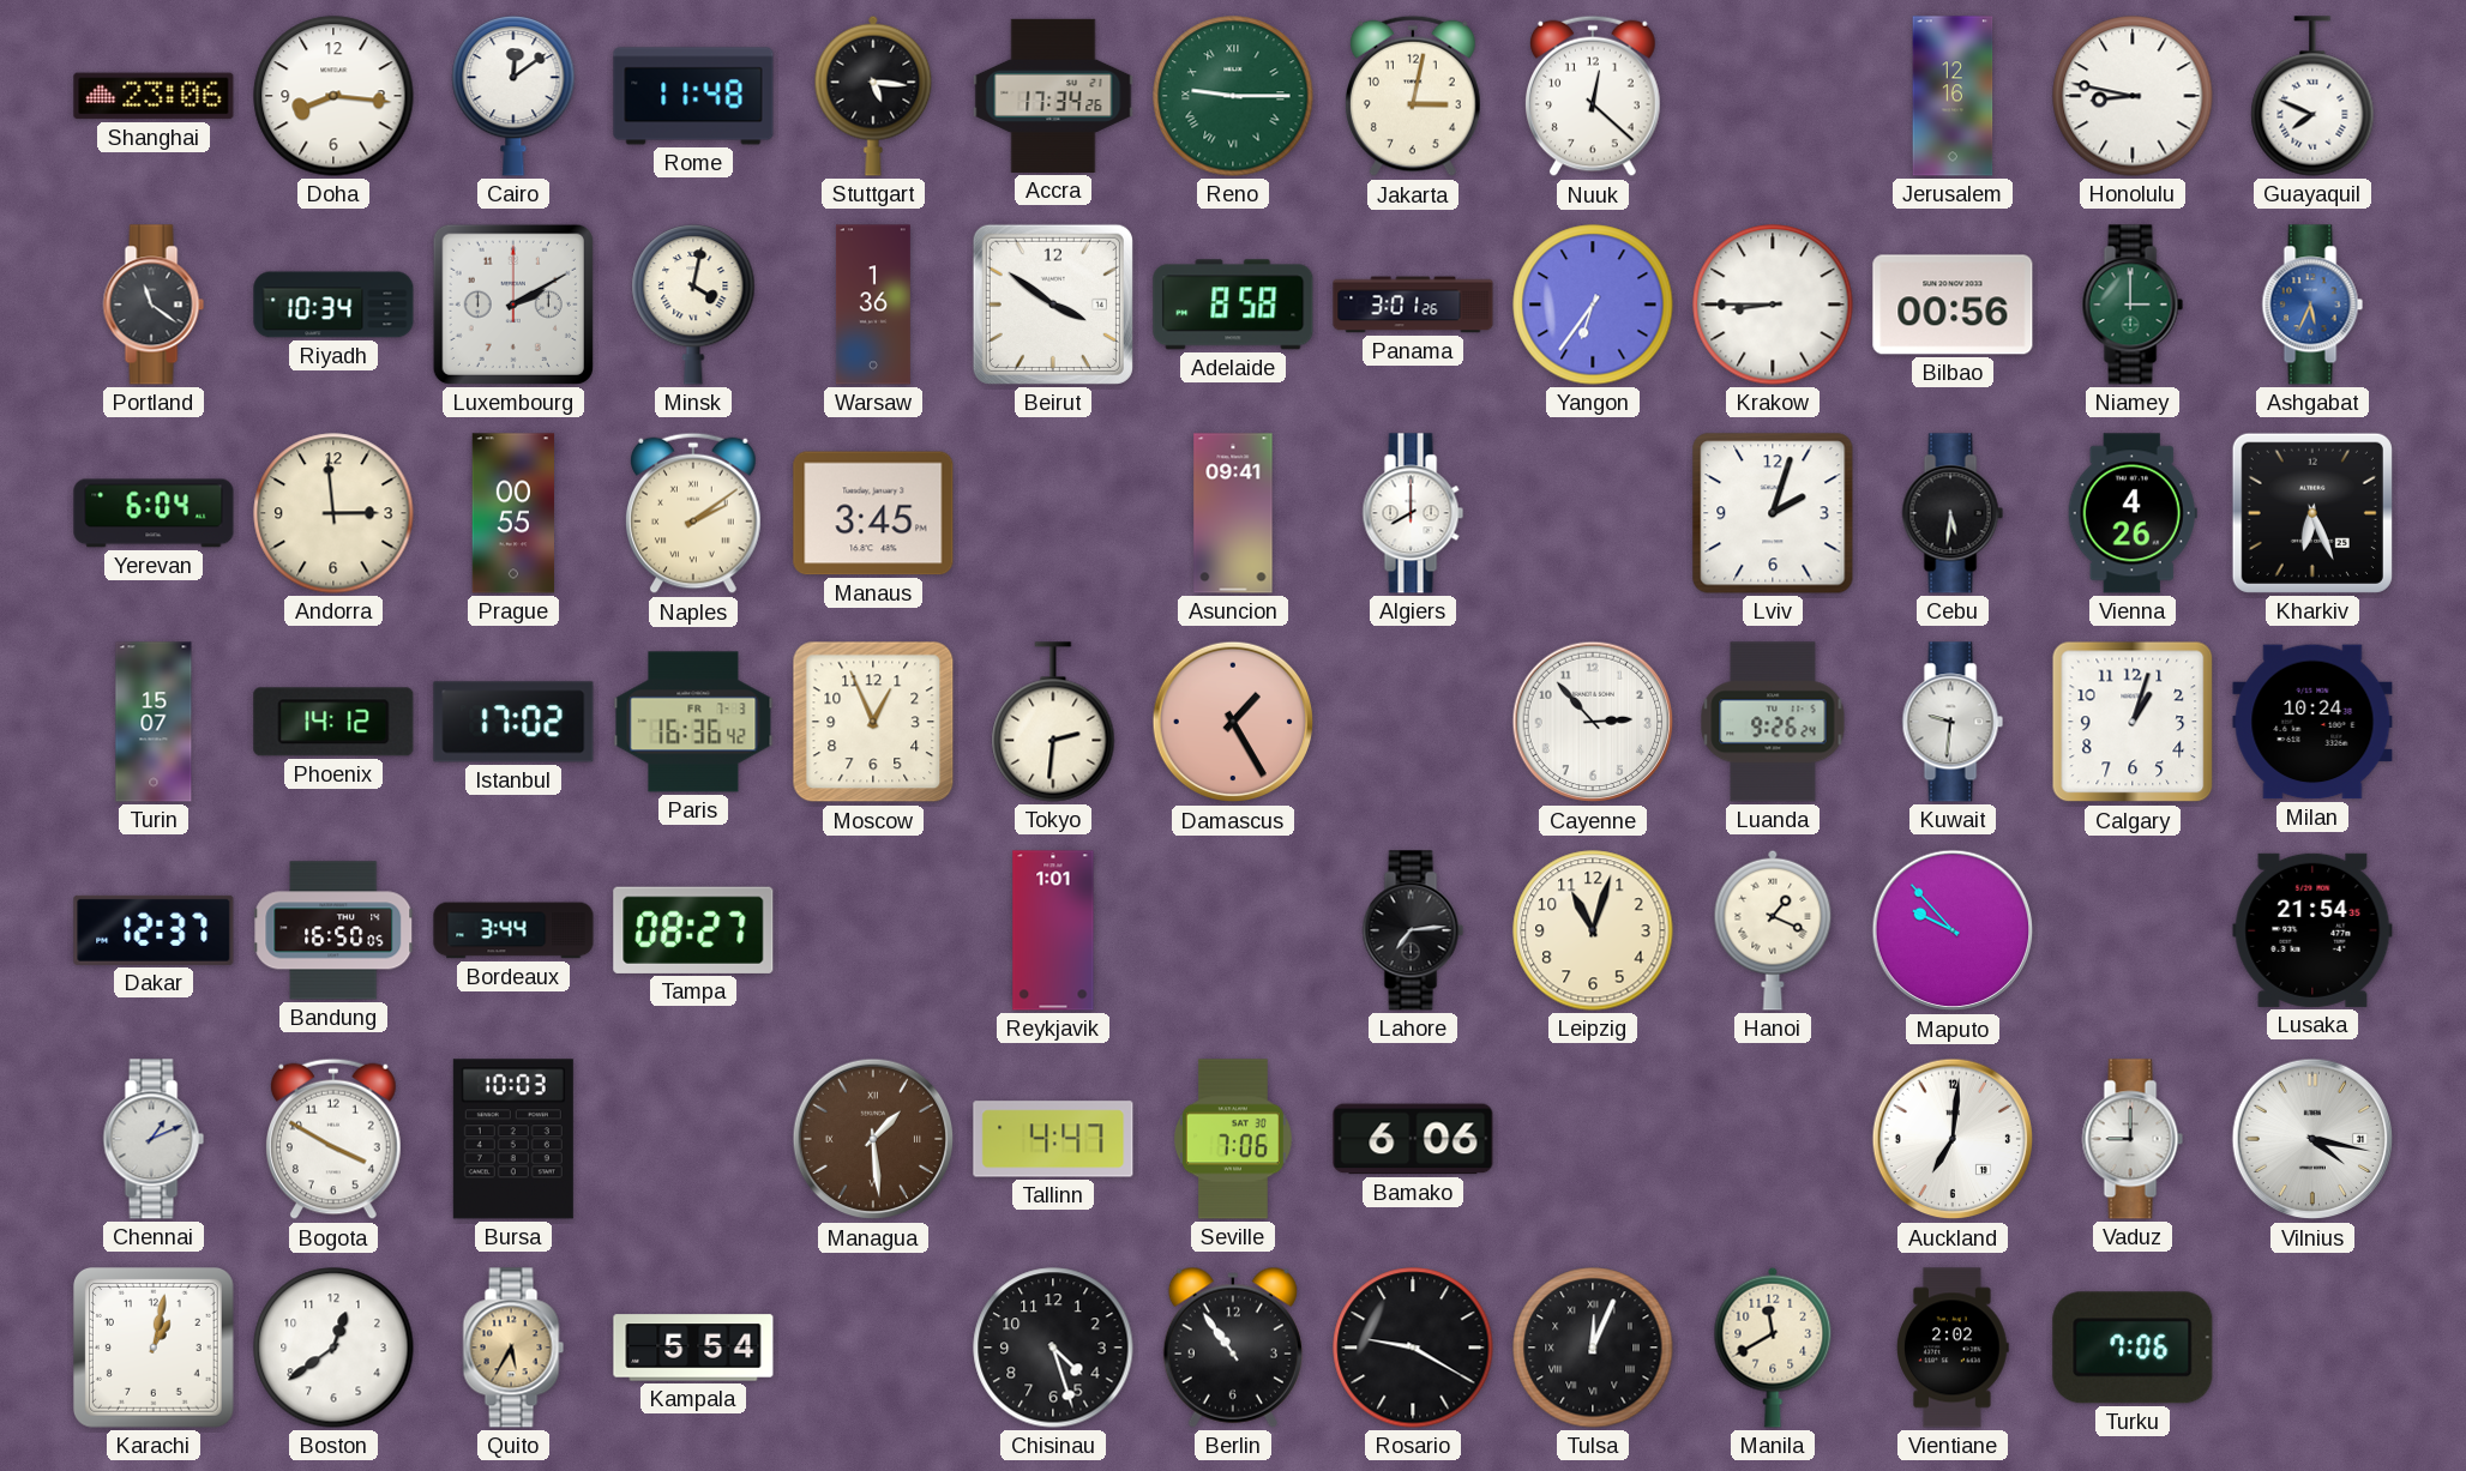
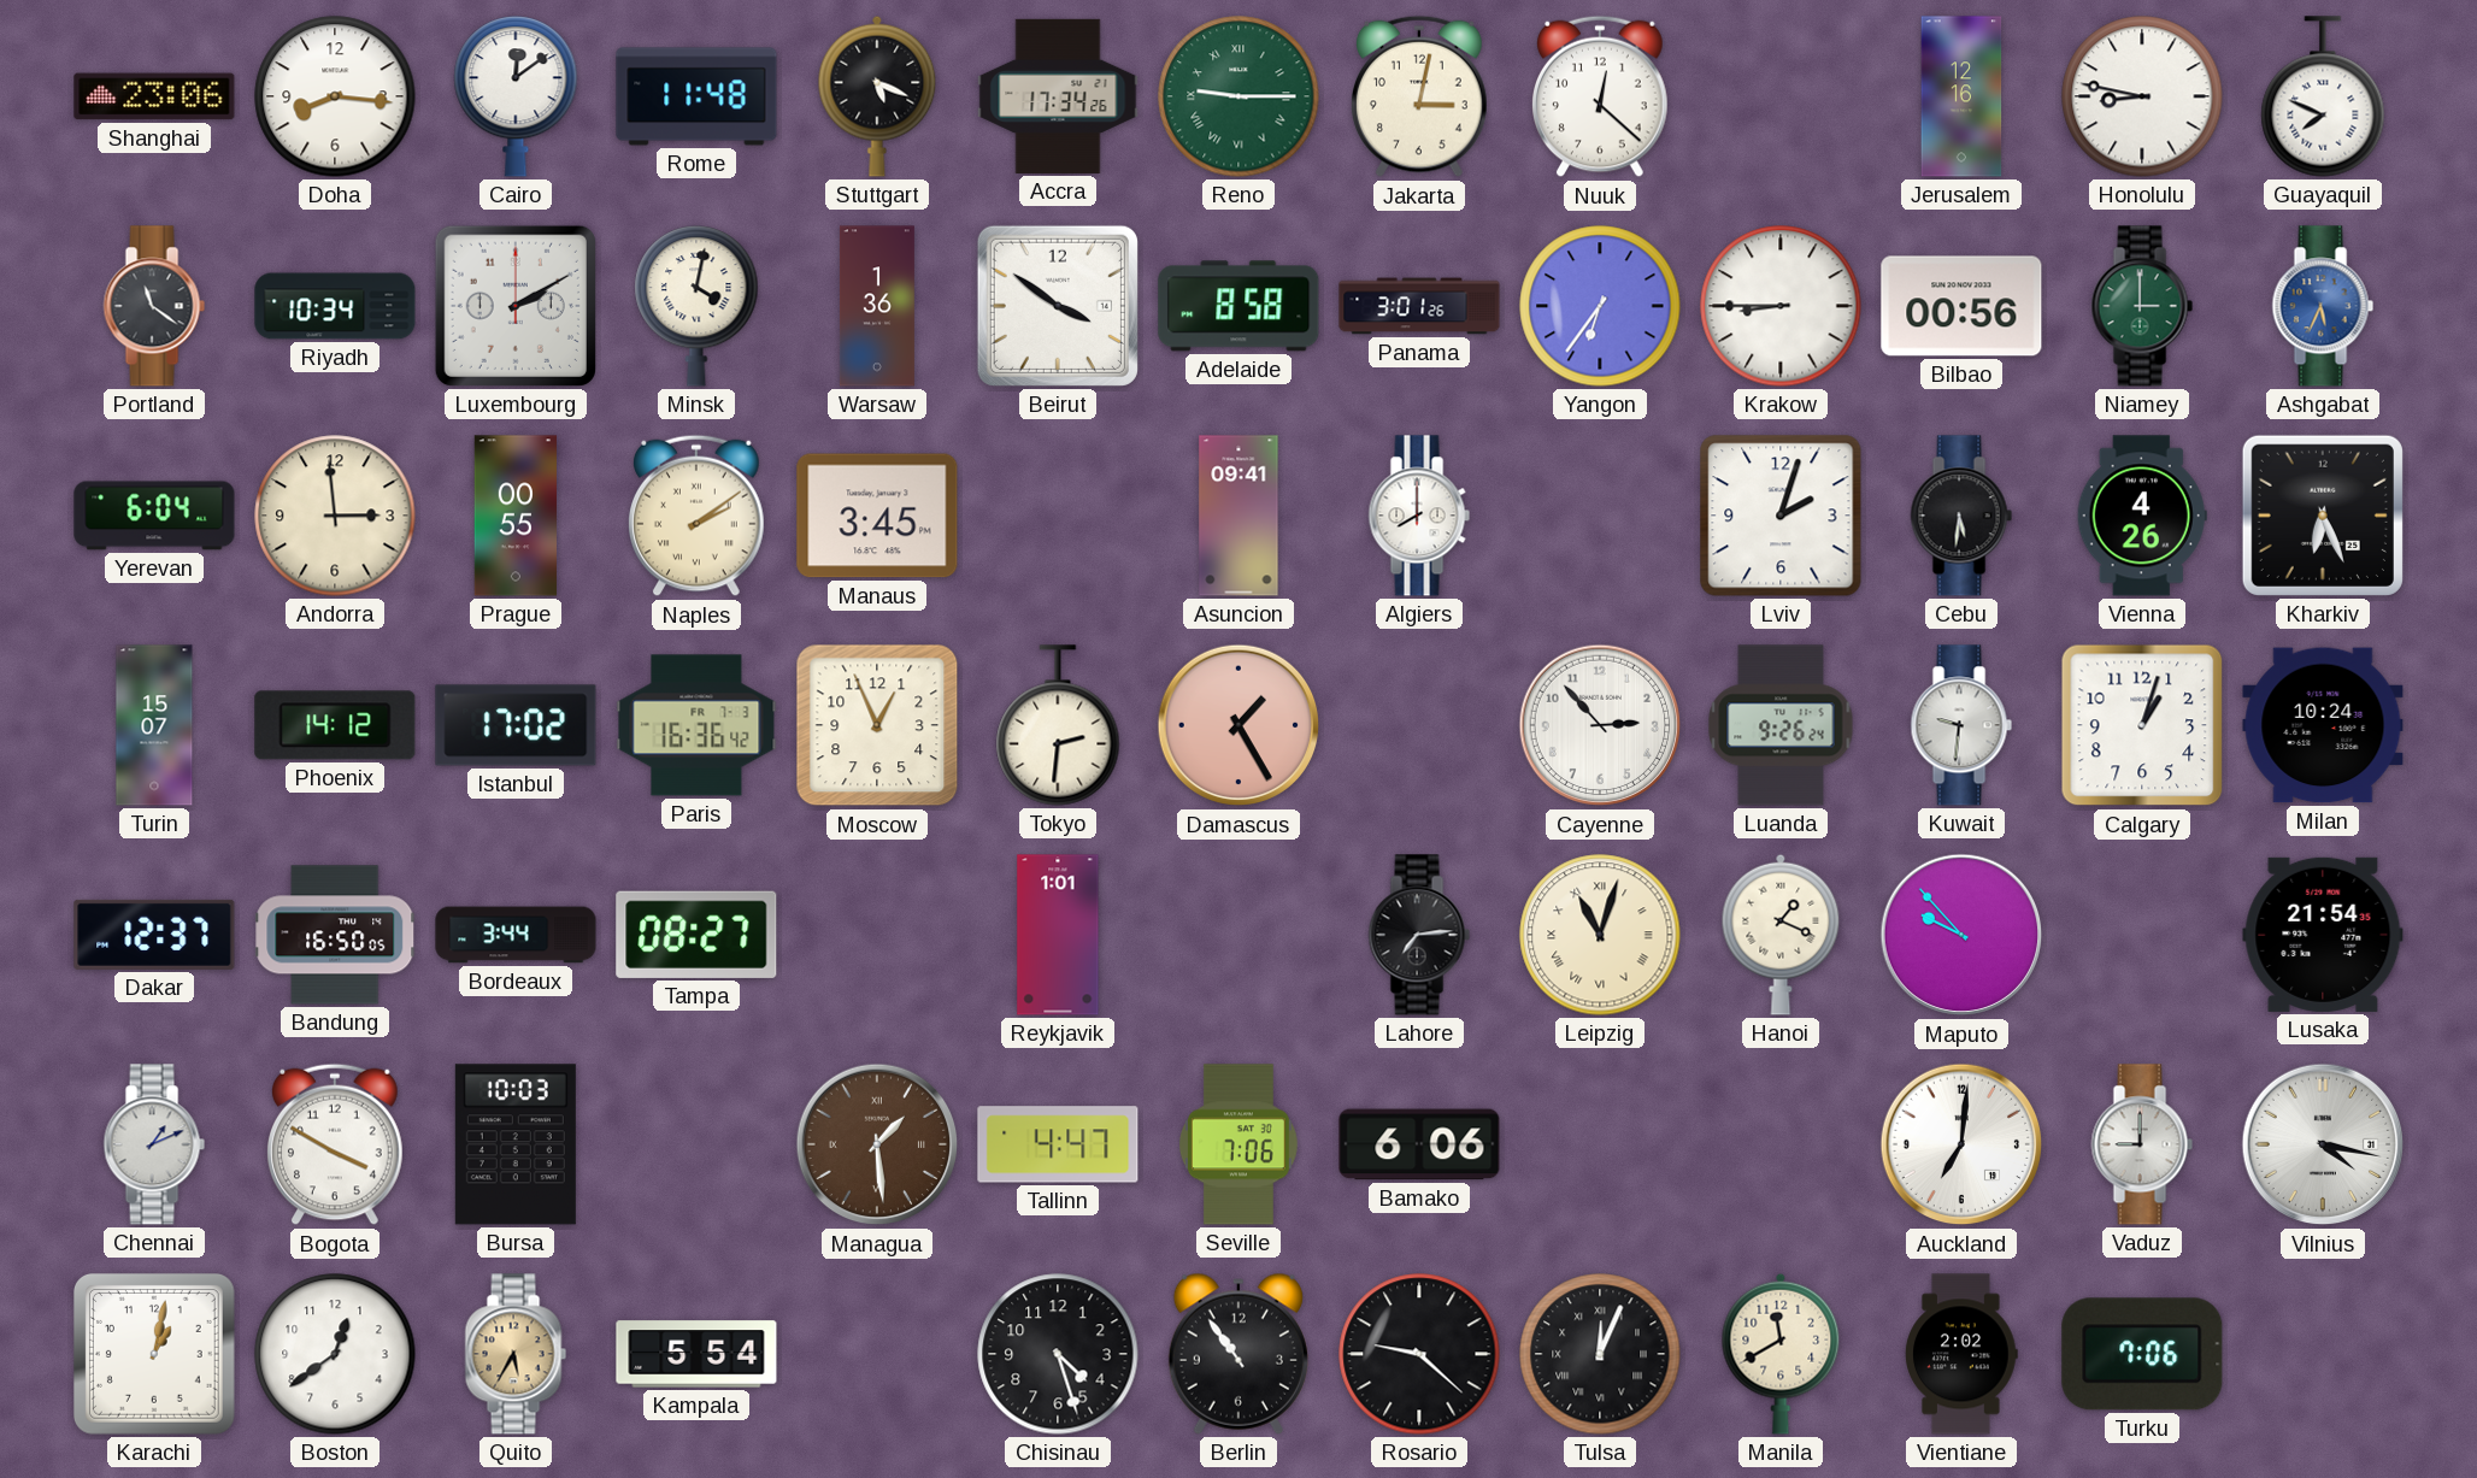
Stuttgart: 5:16 -> 5:19 (877, 96)
Leipzig numerals: Arabic -> Roman (1600, 935)
Rosario: 9:20 -> 9:22 (1419, 1354)
